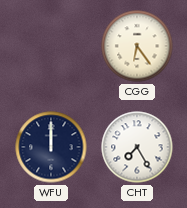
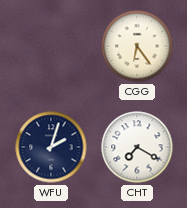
WFU: 12:00 -> 2:03 (51, 147)
CHT: 7:25 -> 7:20 (137, 147)
